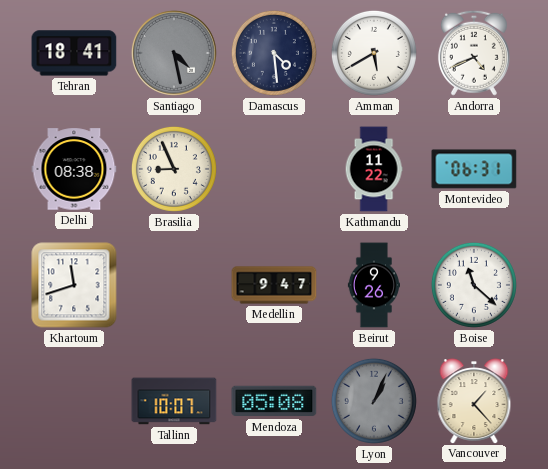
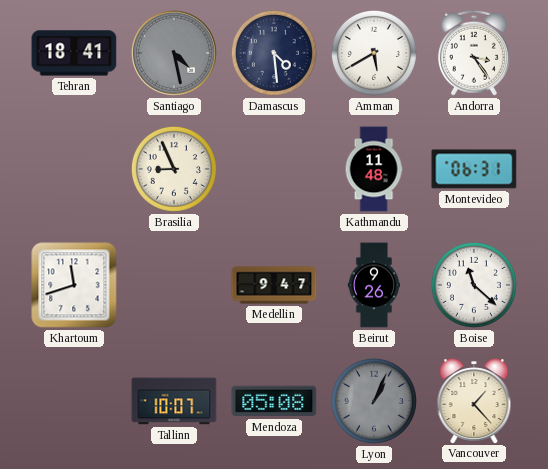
Andorra: 4:41 -> 3:24 (474, 53)
Delhi: 08:38 -> none (74, 169)
Kathmandu: 11:22 -> 11:48 (374, 169)
